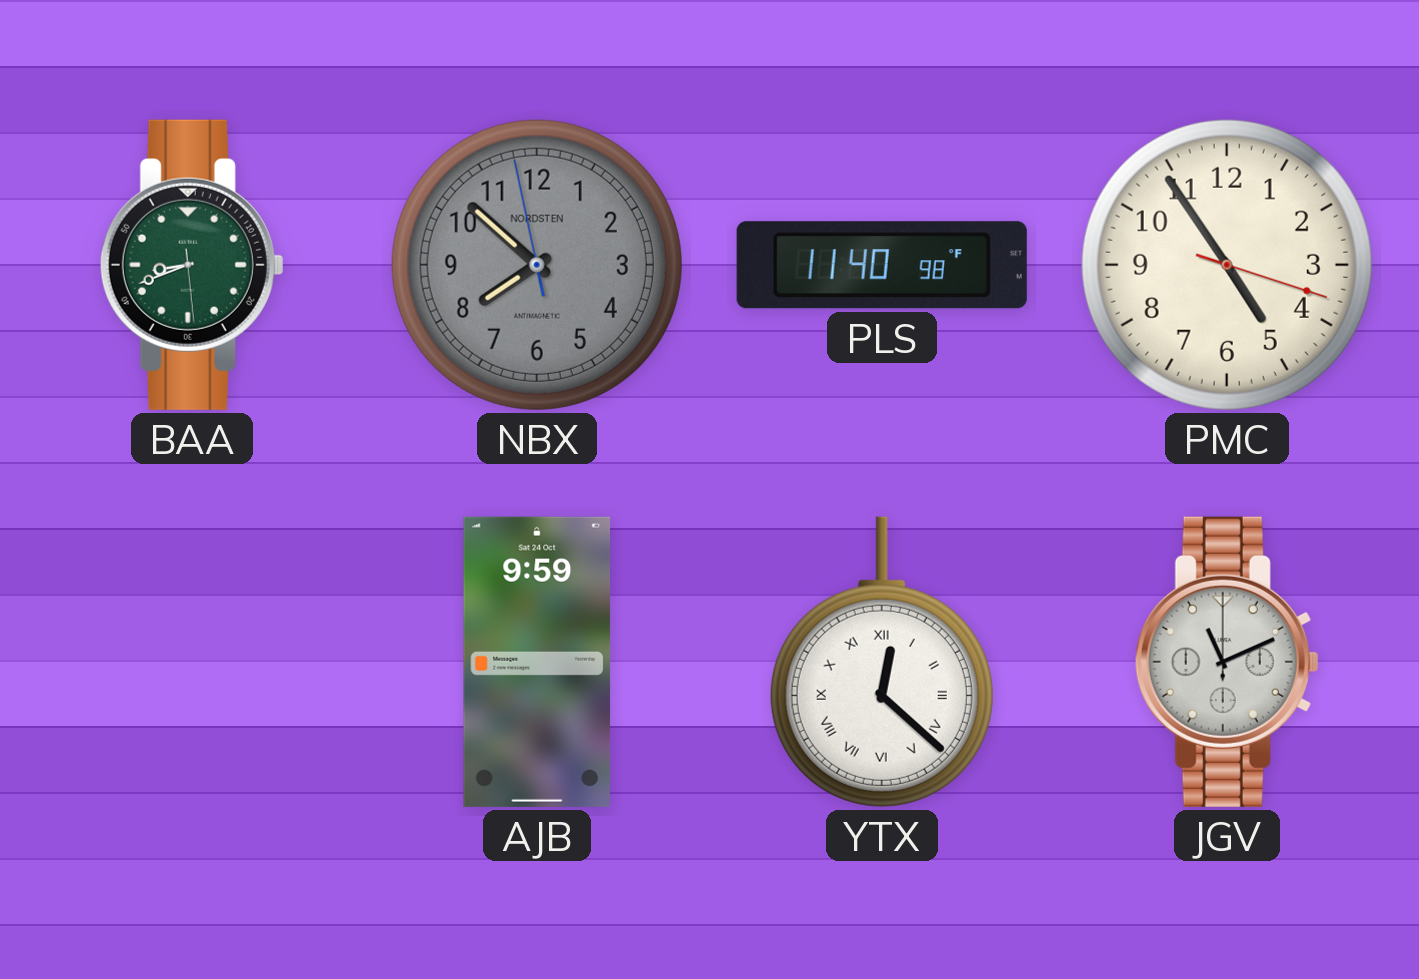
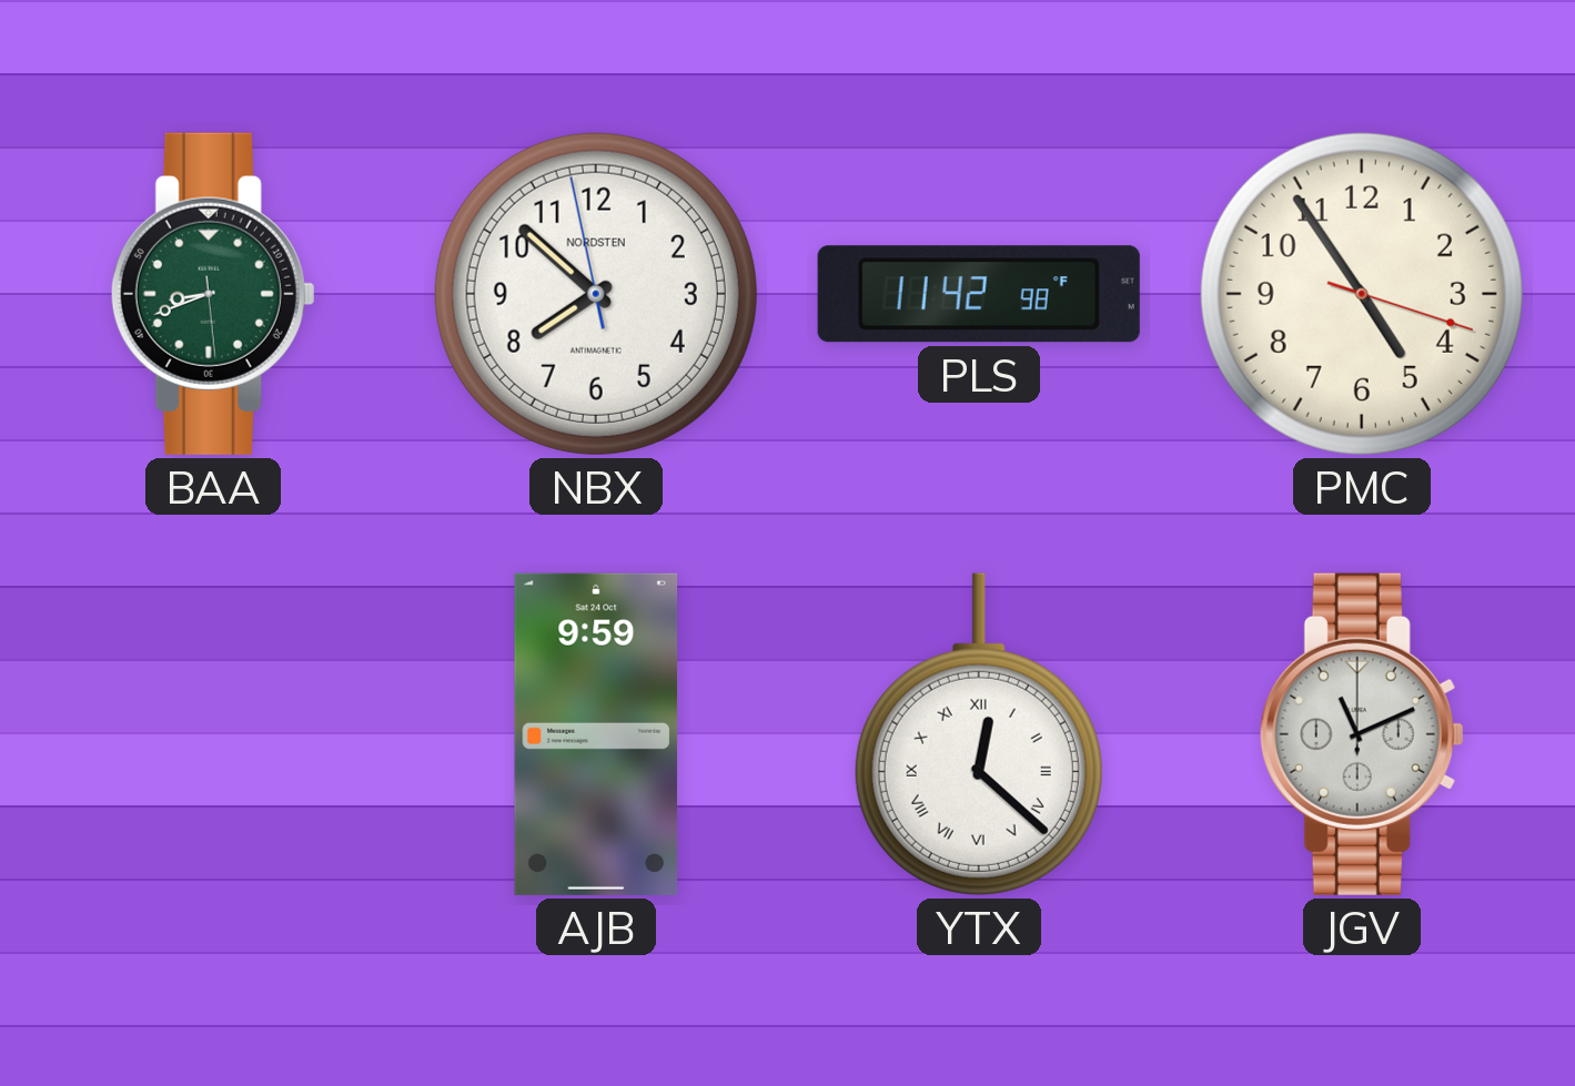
NBX dial: grey -> white (596, 294)
PLS: 11:40 -> 11:42 (979, 294)
